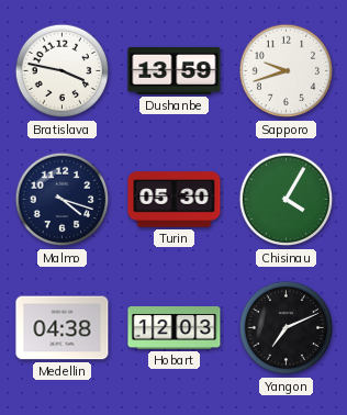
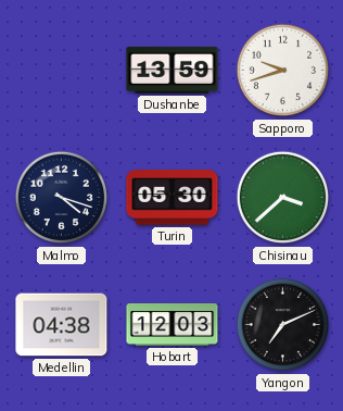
Bratislava: 3:47 -> none (63, 71)
Chisinau: 4:05 -> 3:38 (283, 198)
